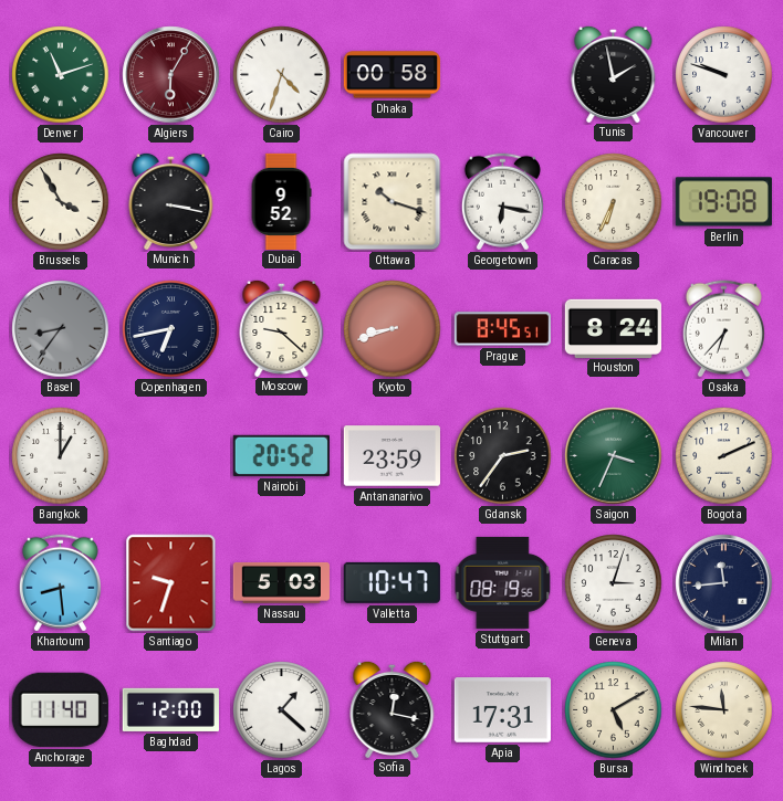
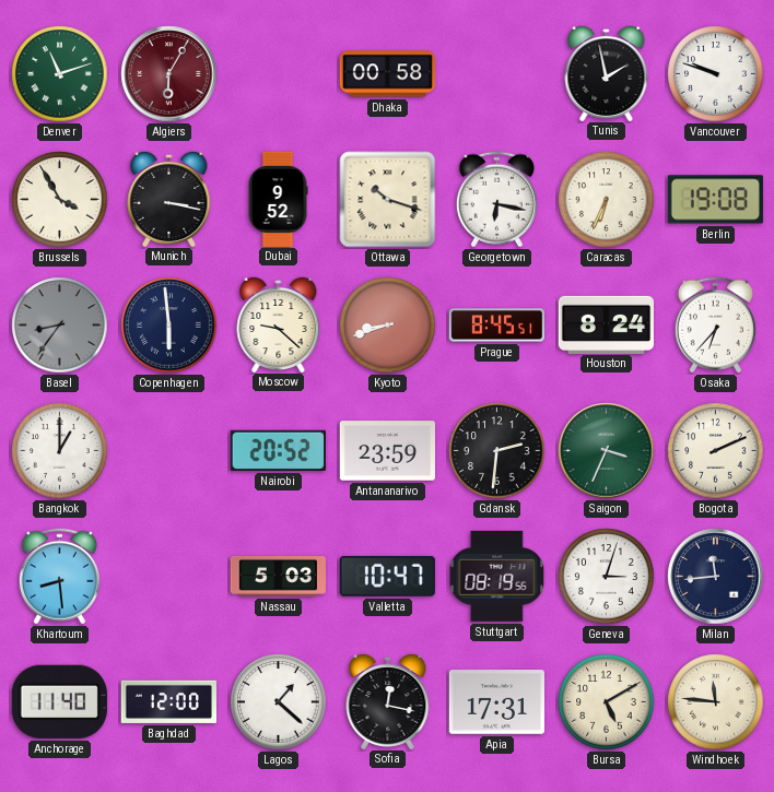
Cairo: 4:33 -> none (282, 75)
Copenhagen: 6:43 -> 5:59 (169, 326)
Gdansk: 2:36 -> 2:31 (497, 451)
Santiago: 9:33 -> none (171, 583)
